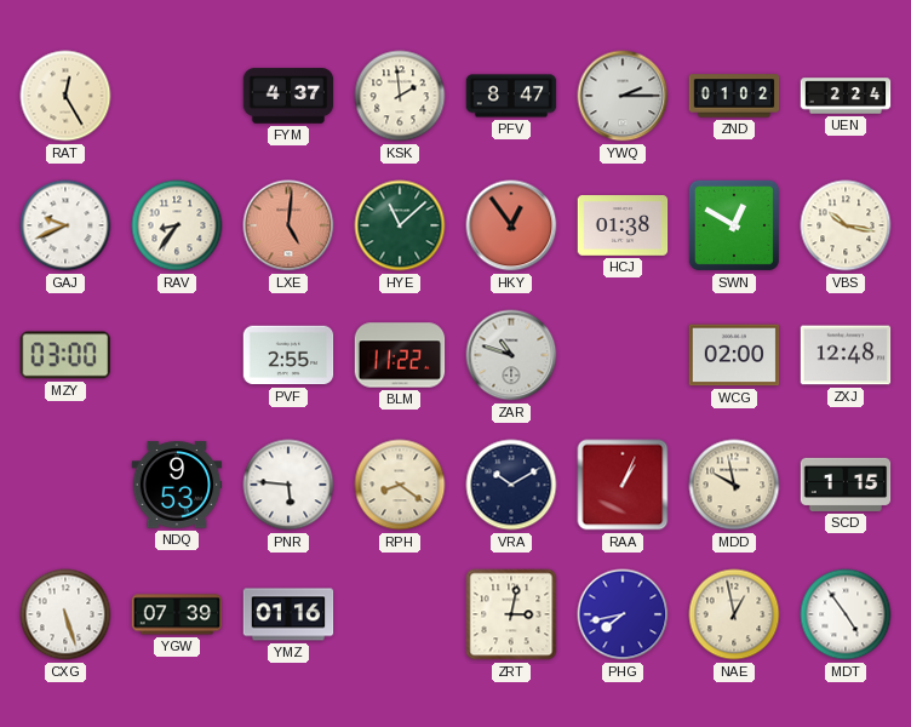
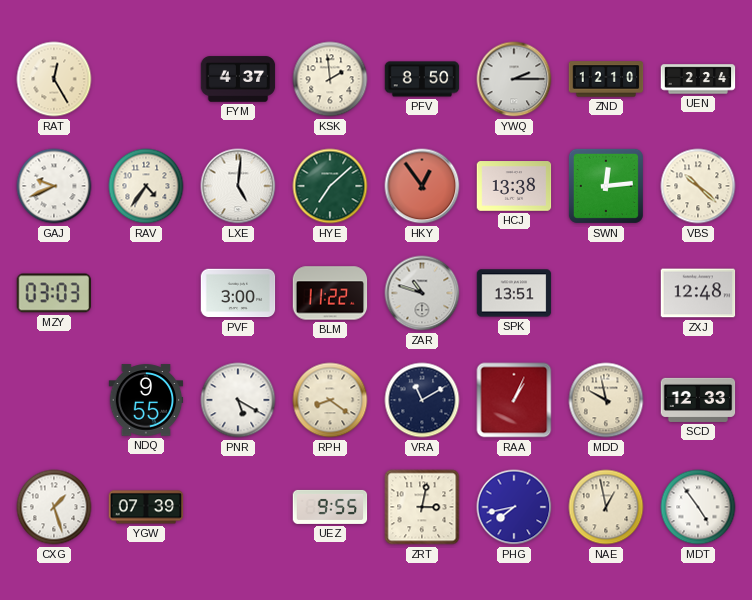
PFV: 8:47 -> 8:50 (422, 79)
ZND: 01:02 -> 12:10 (606, 79)
RAV: 8:36 -> 4:36 (146, 186)
LXE dial: salmon -> white (238, 186)
HYE: 11:08 -> 7:08 (330, 186)
HCJ: 01:38 -> 13:38 (514, 186)
SWN: 12:50 -> 12:14 (606, 186)
VBS: 10:17 -> 10:22 (698, 186)
MZY: 03:00 -> 03:03 (53, 293)
PVF: 2:55 -> 3:00 (238, 293)
SPK: none -> 13:51 (514, 293)
WCG: 02:00 -> none (734, 355)
NDQ: 9:53 -> 9:55 (146, 400)
PNR: 5:46 -> 5:20 (238, 400)
VRA: 10:10 -> 11:10 (422, 400)
SCD: 1:15 -> 12:33 (698, 400)
CXG: 5:27 -> 1:27 (54, 507)
YMZ: 01:16 -> none (288, 614)
UEZ: none -> 9:55 (330, 507)
